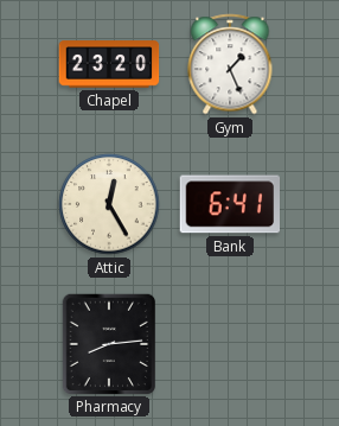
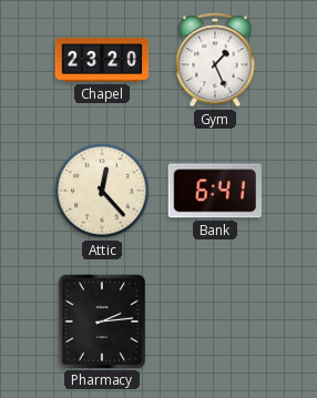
Attic: 12:25 -> 12:23 (102, 191)
Pharmacy: 8:14 -> 2:14 (101, 320)
